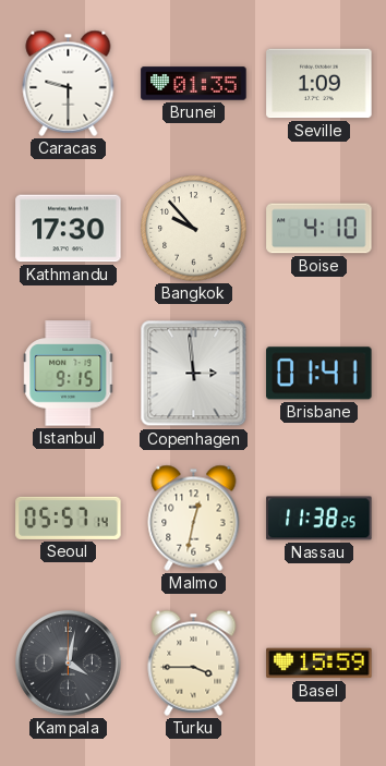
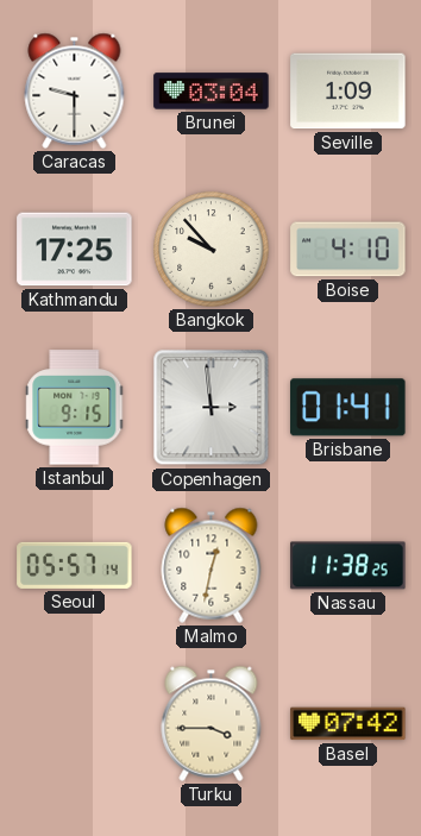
Brunei: 01:35 -> 03:04 (212, 92)
Kathmandu: 17:30 -> 17:25 (75, 250)
Kampala: 4:02 -> none (69, 664)
Basel: 15:59 -> 07:42 (348, 724)
